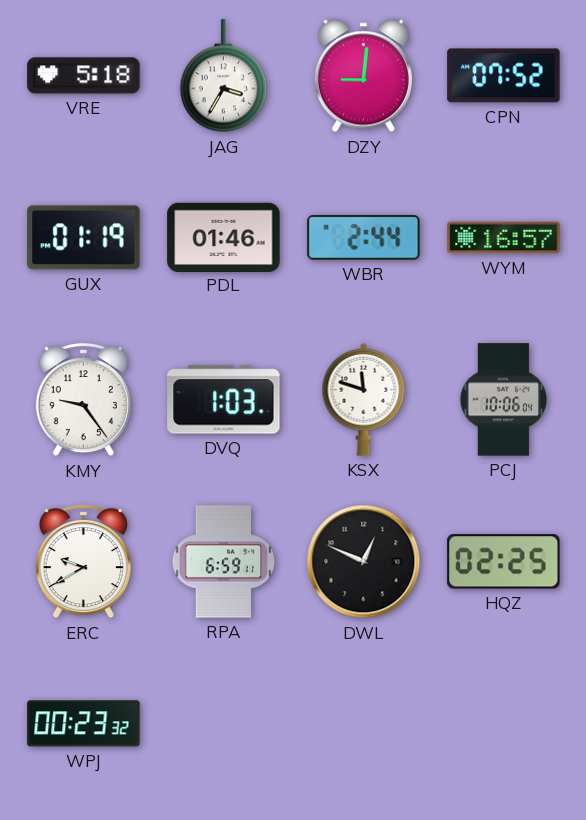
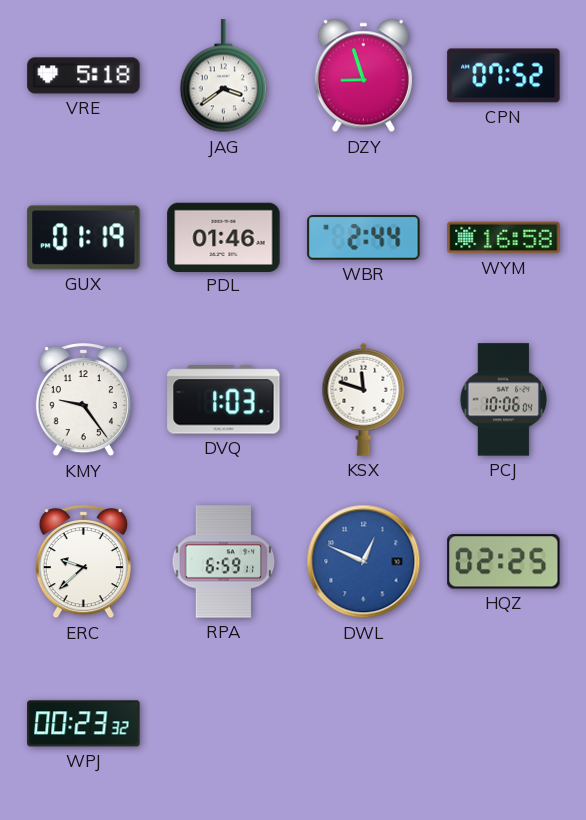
JAG: 3:35 -> 3:39 (224, 76)
DZY: 9:01 -> 8:57 (363, 76)
WYM: 16:57 -> 16:58 (504, 238)
ERC: 9:40 -> 9:38 (83, 562)
DWL dial: black -> blue (364, 562)
